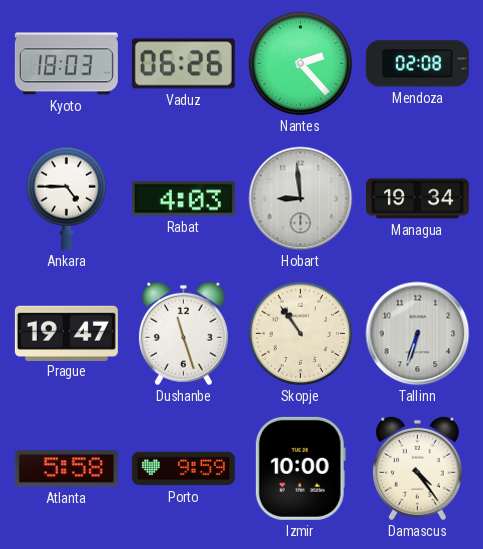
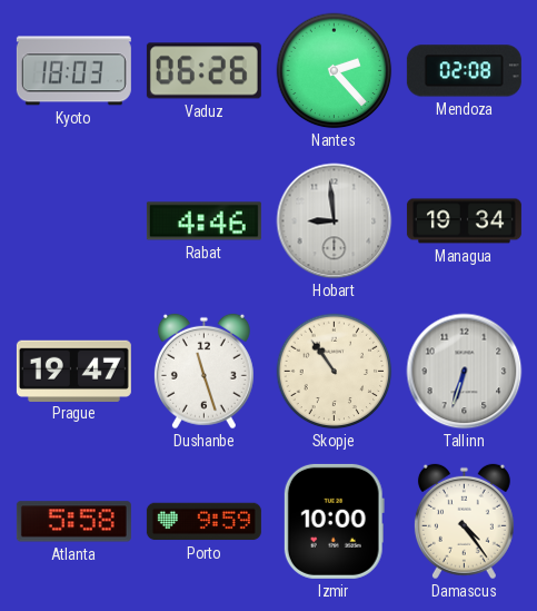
Ankara: 4:45 -> none (67, 198)
Rabat: 4:03 -> 4:46 (203, 221)
